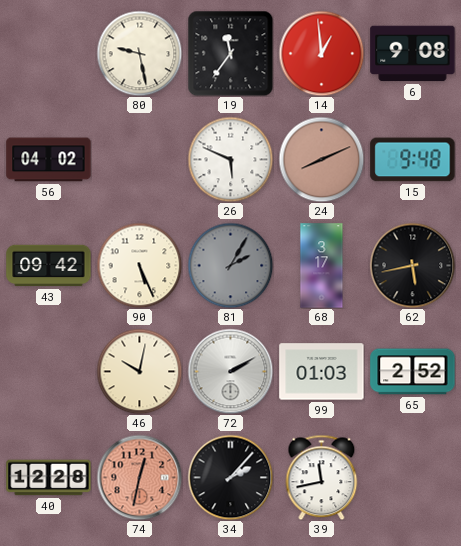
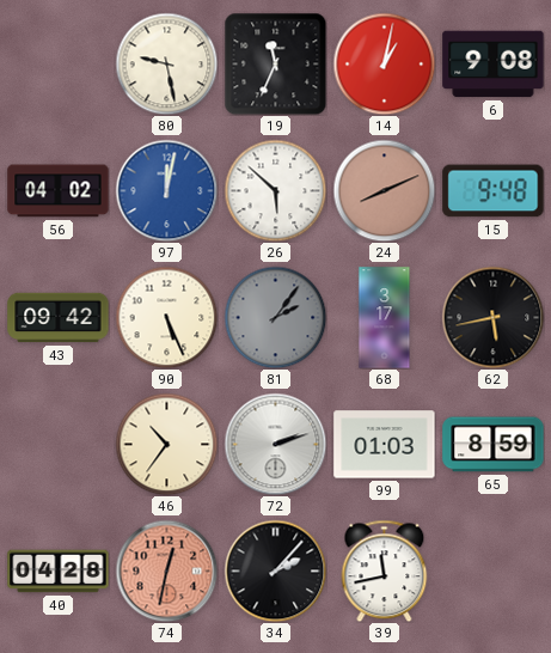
19: 11:36 -> 11:34 (275, 63)
14: 12:59 -> 1:02 (384, 63)
97: none -> 12:02 (166, 190)
26: 5:49 -> 5:52 (275, 190)
81: 2:05 -> 2:06 (275, 317)
46: 10:02 -> 10:36 (166, 444)
72: 2:10 -> 2:12 (275, 444)
65: 2:52 -> 8:59 (494, 445)
40: 12:28 -> 04:28 (59, 572)
